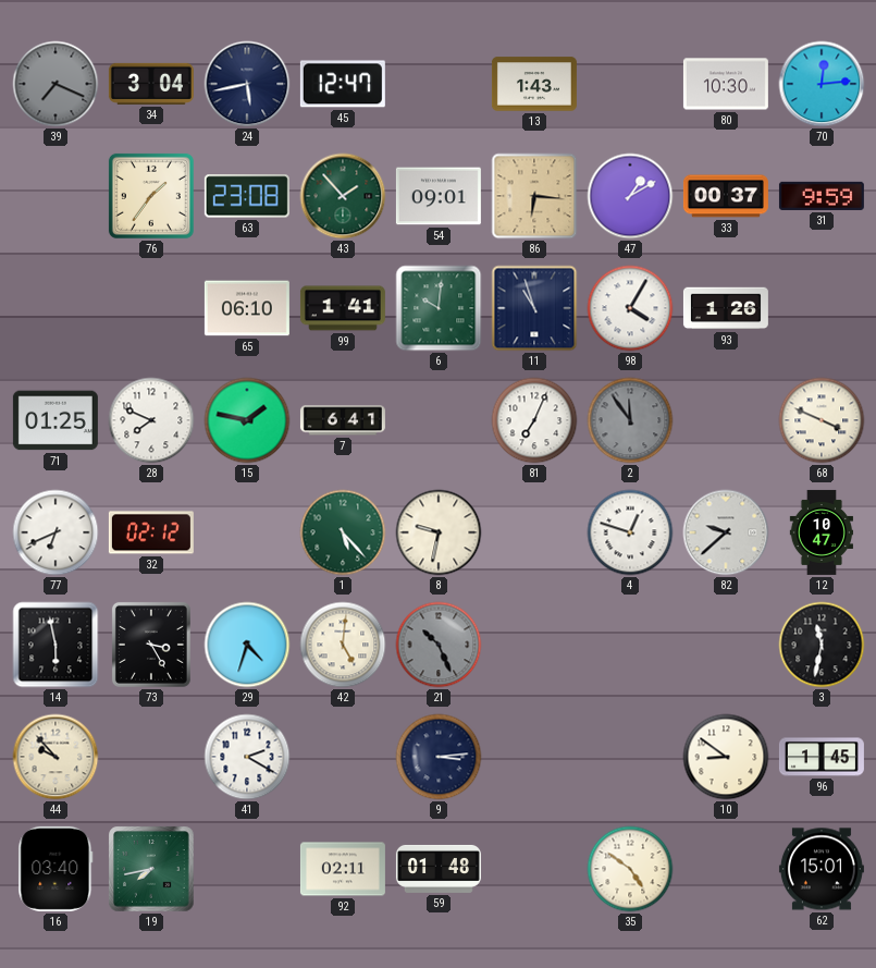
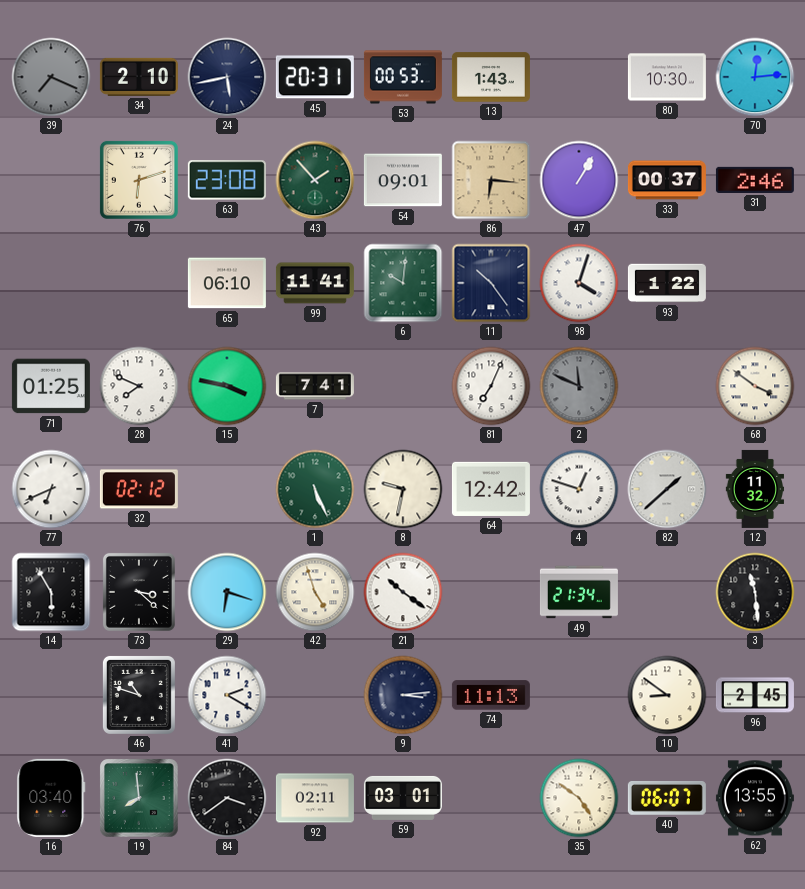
34: 3:04 -> 2:10 (139, 77)
45: 12:47 -> 20:31 (315, 77)
53: none -> 00:53 (403, 77)
76: 1:36 -> 6:12 (139, 180)
47: 1:10 -> 1:05 (579, 180)
31: 9:59 -> 2:46 (755, 180)
99: 1:41 -> 11:41 (315, 283)
11: 10:57 -> 10:24 (491, 283)
98: 4:05 -> 4:03 (579, 283)
93: 1:26 -> 1:22 (667, 283)
15: 1:47 -> 3:47 (227, 386)
7: 6:41 -> 7:41 (315, 386)
2: 11:54 -> 11:49 (579, 386)
68: 3:49 -> 3:51 (755, 386)
1: 5:23 -> 5:26 (315, 489)
64: none -> 12:42 (491, 489)
82: 9:38 -> 1:38 (667, 489)
12: 10:47 -> 11:32 (754, 489)
14: 5:58 -> 5:55 (51, 592)
73: 3:25 -> 3:22 (139, 592)
29: 4:33 -> 6:18 (227, 592)
42: 5:01 -> 4:57 (315, 592)
21: 10:26 -> 10:21 (403, 592)
21 dial: grey -> white (403, 592)
49: none -> 21:34 (579, 592)
3: 11:32 -> 11:29 (755, 592)
44: 9:53 -> none (55, 757)
46: none -> 10:48 (139, 695)
74: none -> 11:13 (491, 695)
96: 1:45 -> 2:45 (755, 695)
19: 7:43 -> 7:59 (139, 798)
84: none -> 3:39 (227, 798)
59: 01:48 -> 03:01 (403, 798)
40: none -> 06:07 (667, 798)
62: 15:01 -> 13:55 (755, 798)
